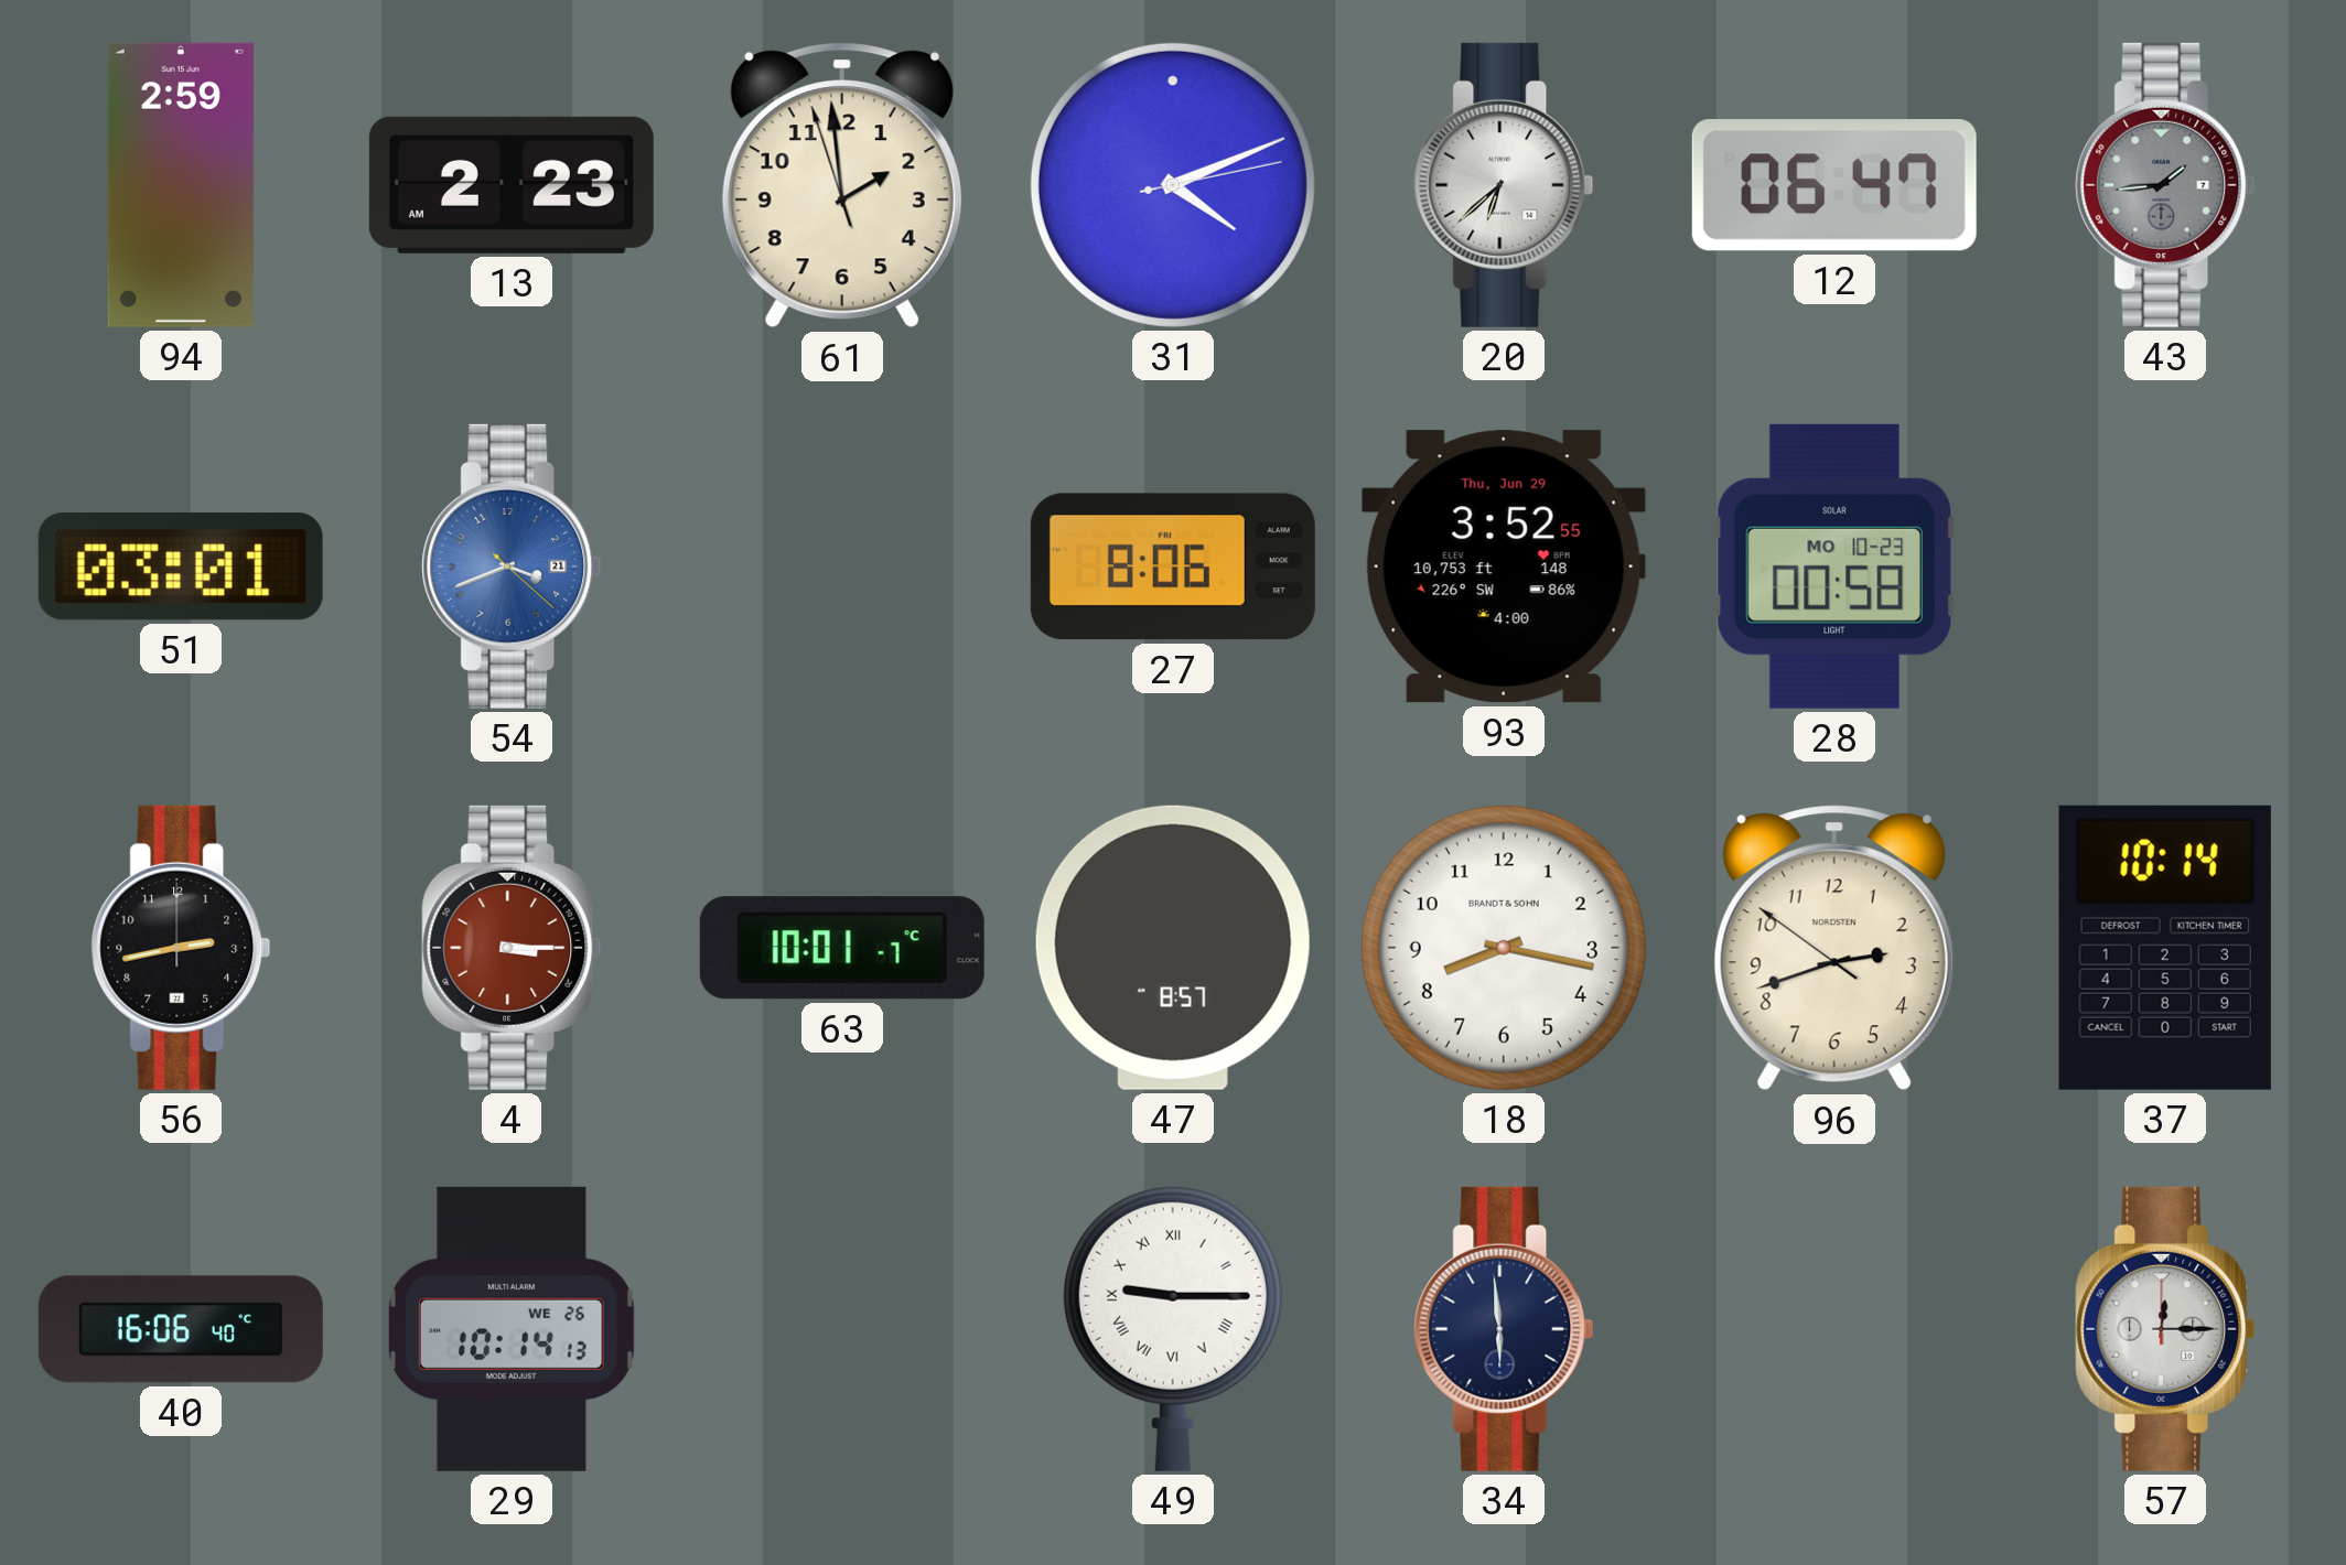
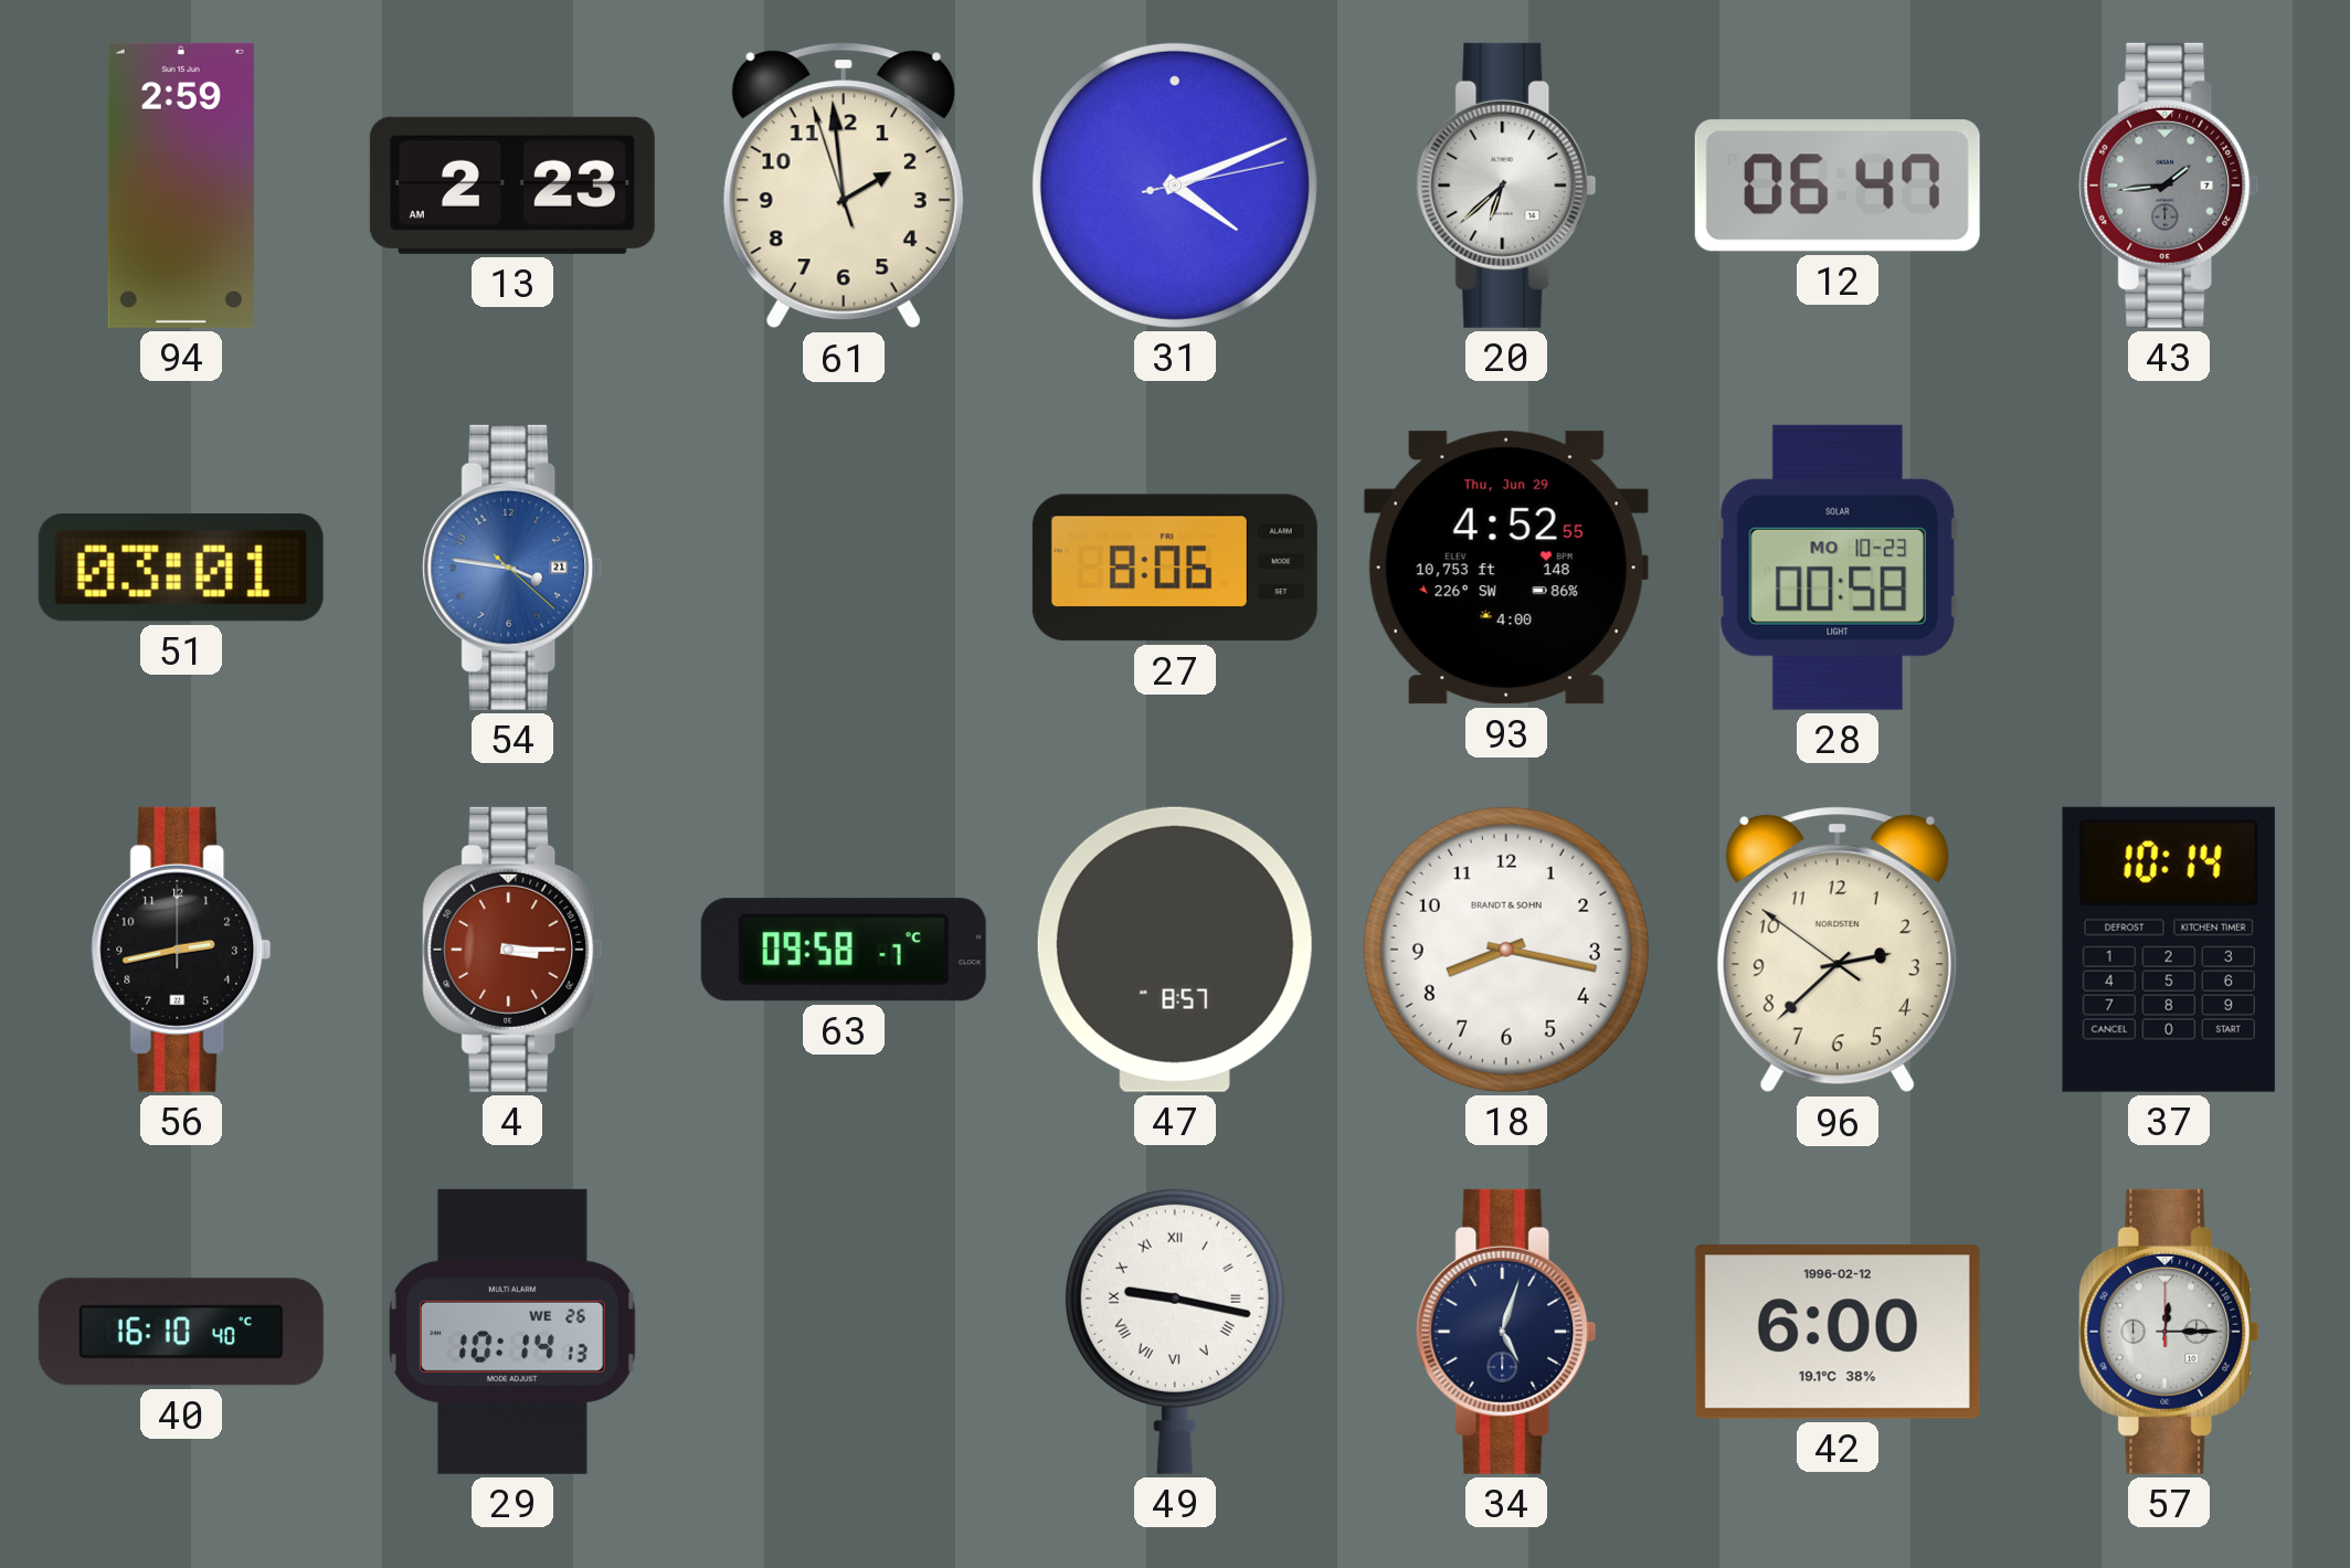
54: 3:41 -> 3:46 (512, 568)
93: 3:52 -> 4:52 (1506, 568)
63: 10:01 -> 09:58 (844, 950)
96: 2:41 -> 2:37 (1838, 950)
40: 16:06 -> 16:10 (181, 1332)
49: 9:15 -> 9:17 (1175, 1332)
34: 5:59 -> 5:03 (1506, 1332)
42: none -> 6:00 (1838, 1332)
